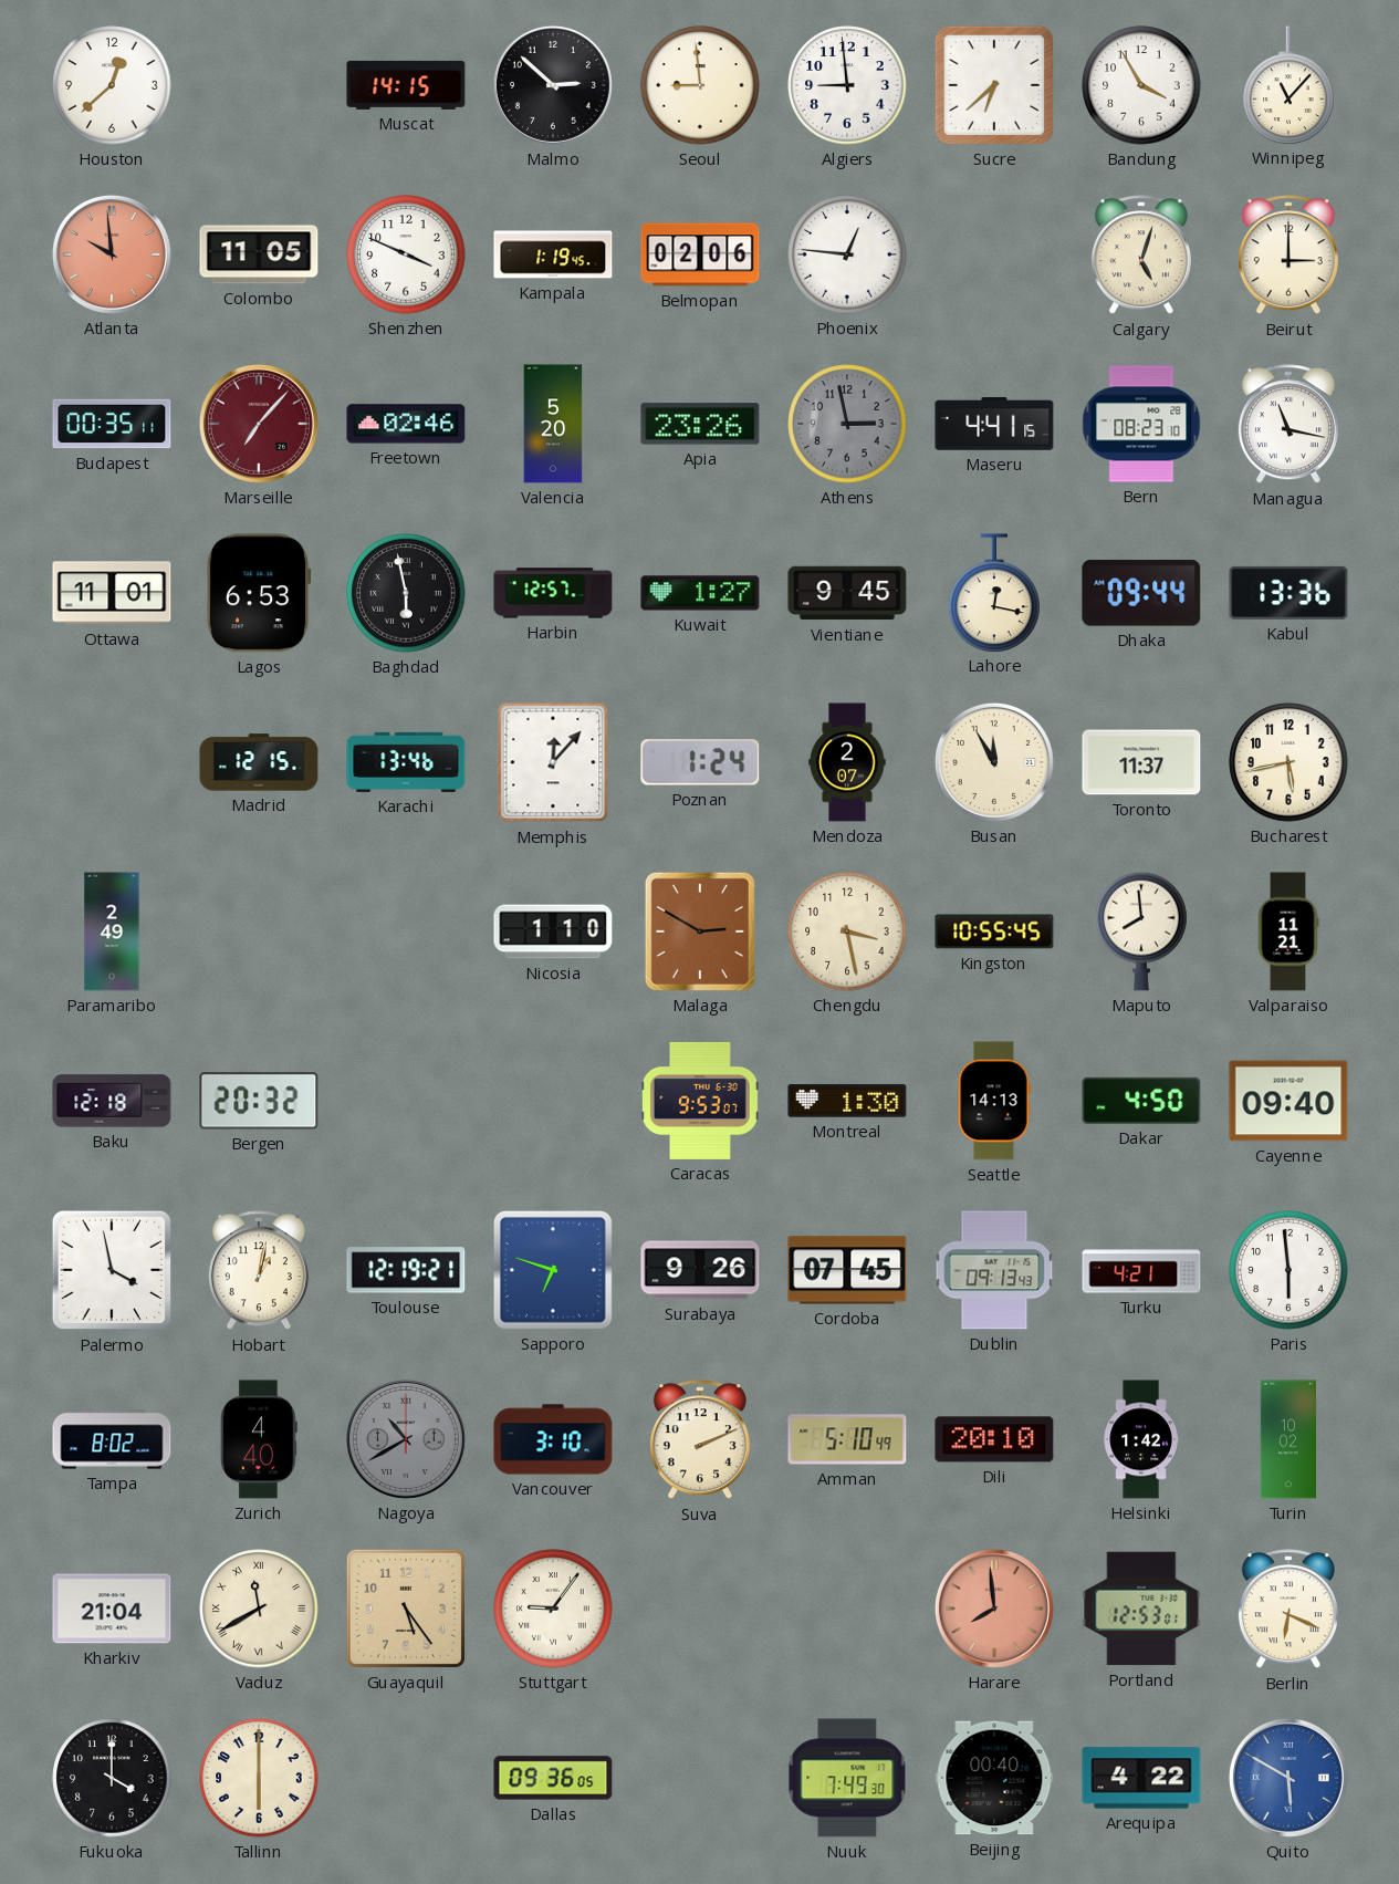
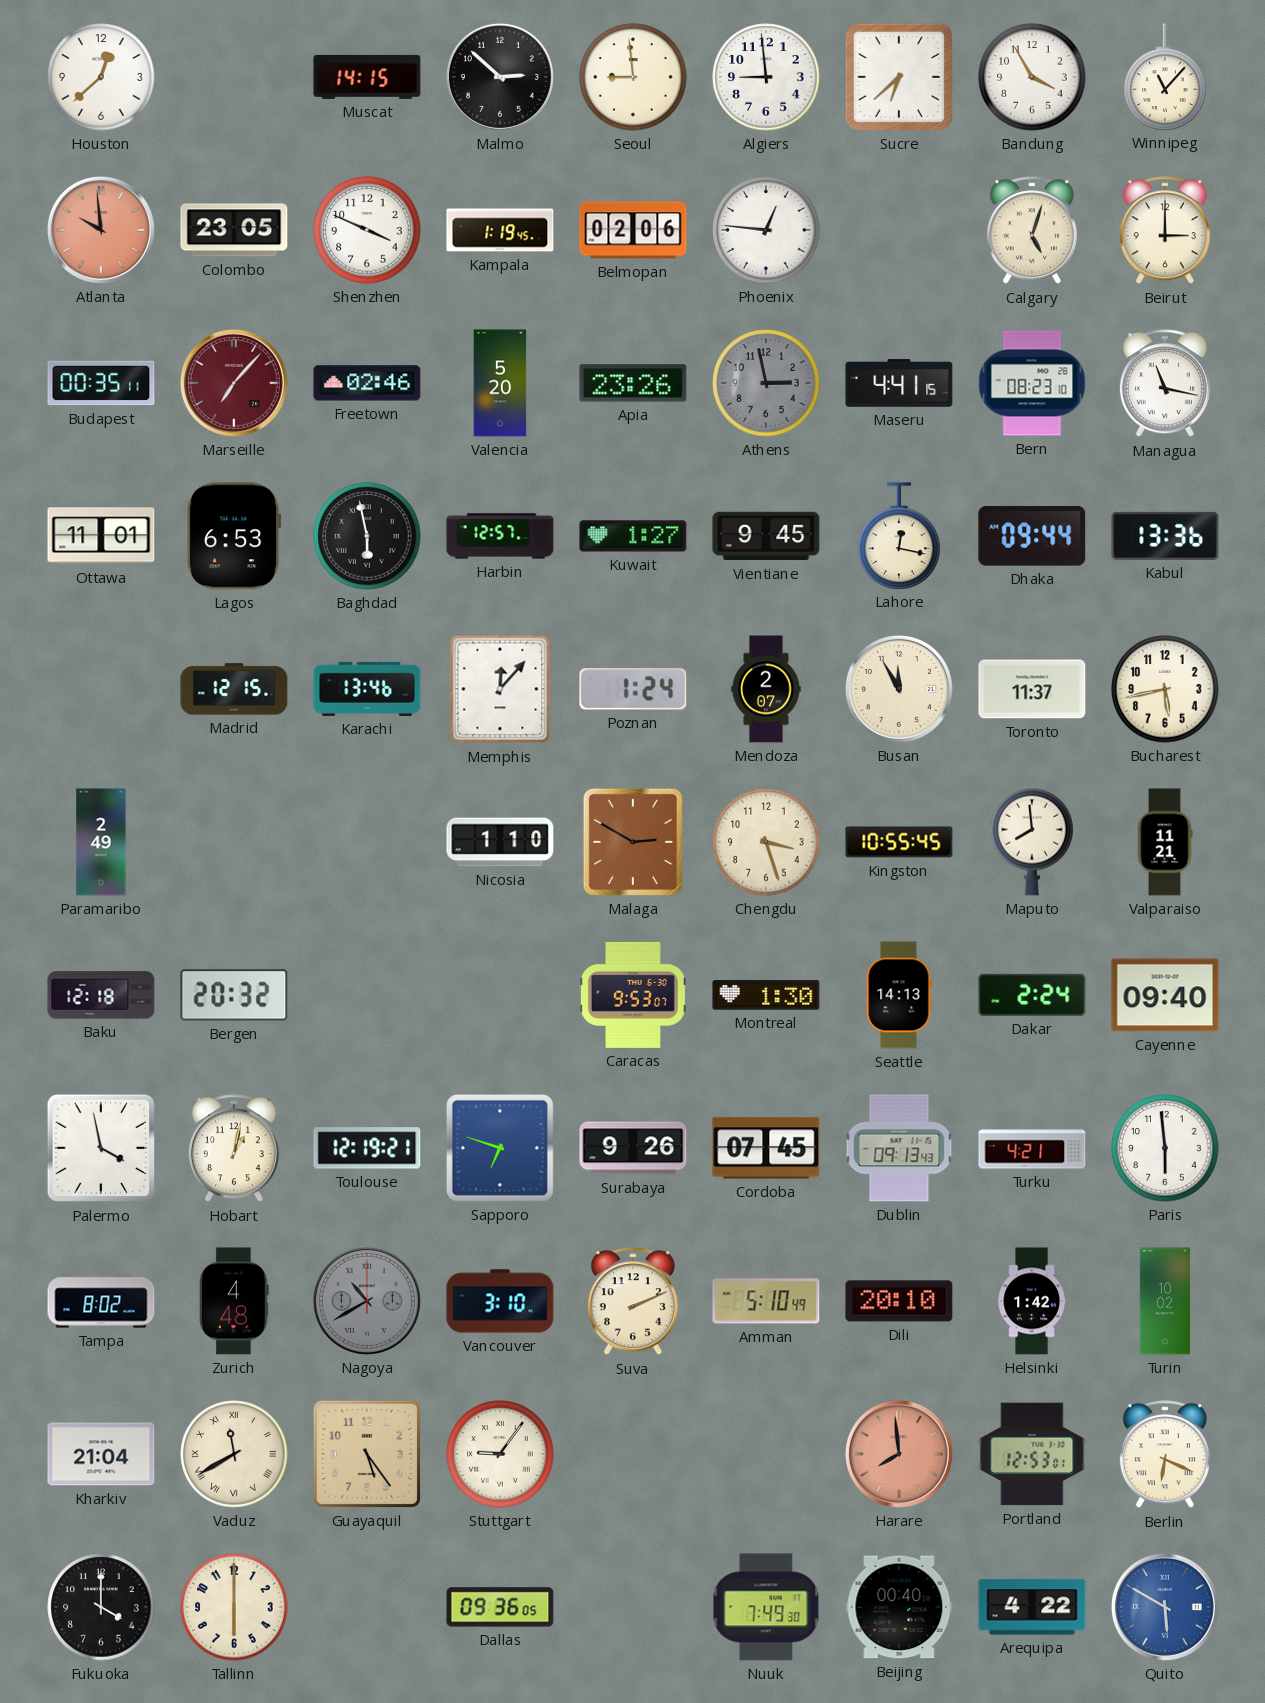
Colombo: 11:05 -> 23:05 (234, 230)
Chengdu: 3:28 -> 3:27 (766, 842)
Dakar: 4:50 -> 2:24 (1032, 995)
Zurich: 4:40 -> 4:48 (235, 1301)
